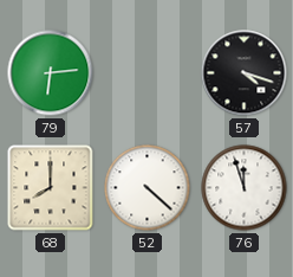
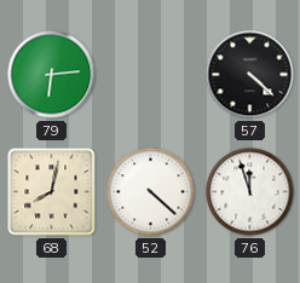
57: 4:18 -> 4:22 (250, 75)
68: 8:00 -> 8:02 (52, 192)
